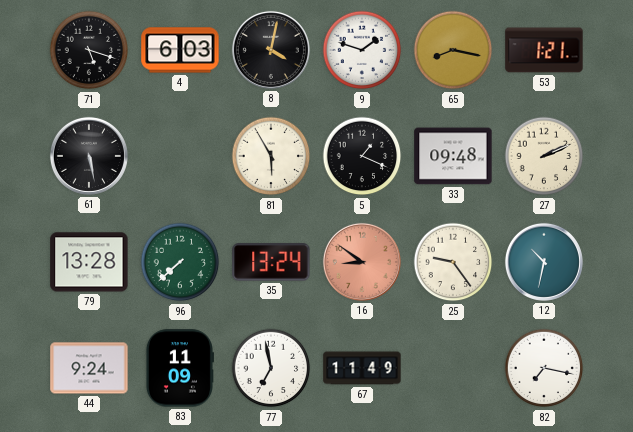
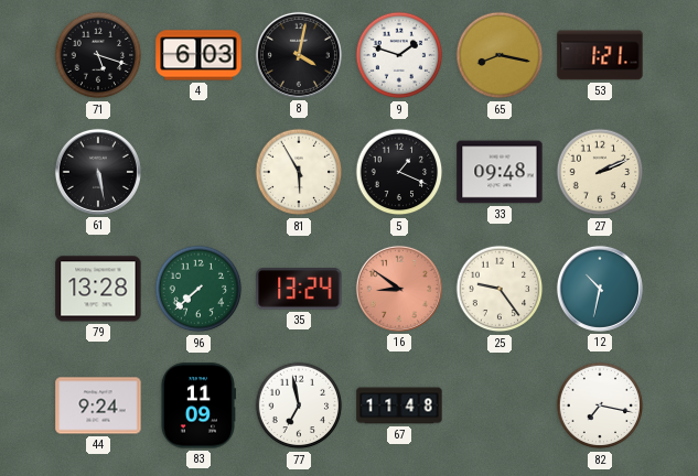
67: 11:49 -> 11:48 (399, 405)
